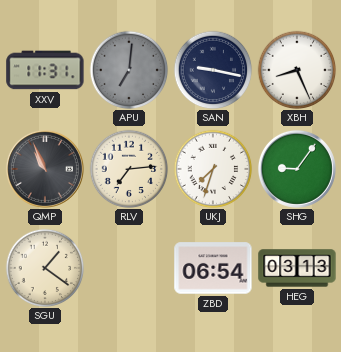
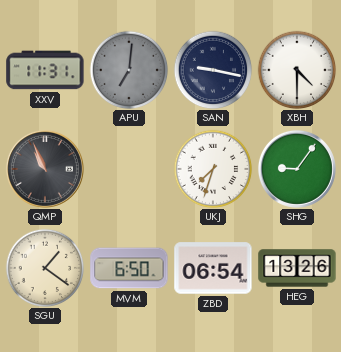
XBH: 8:26 -> 4:30 (297, 70)
RLV: 7:14 -> none (129, 169)
MVM: none -> 6:50 (129, 268)
HEG: 03:13 -> 13:26 (297, 268)
